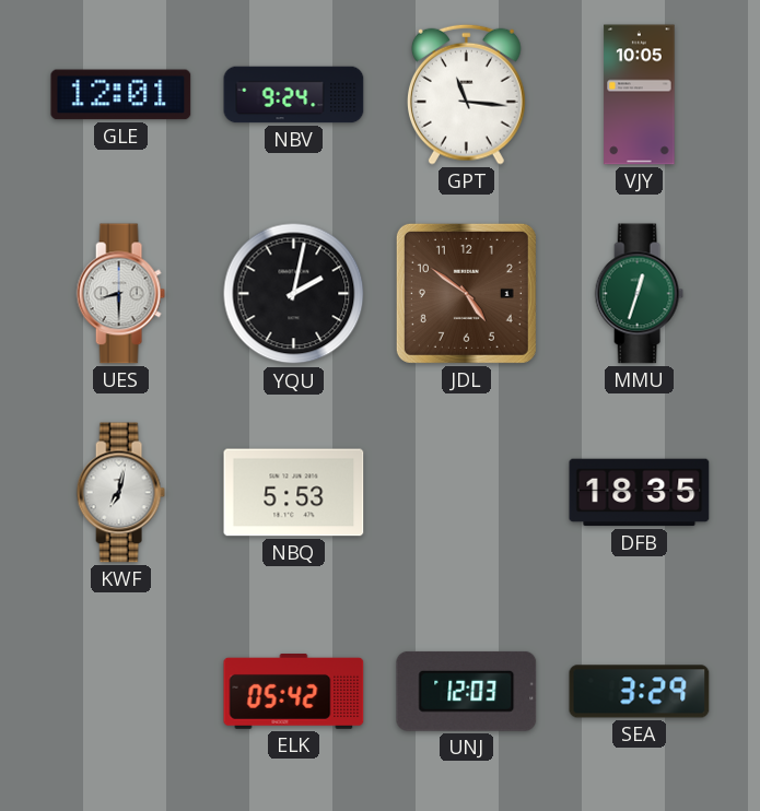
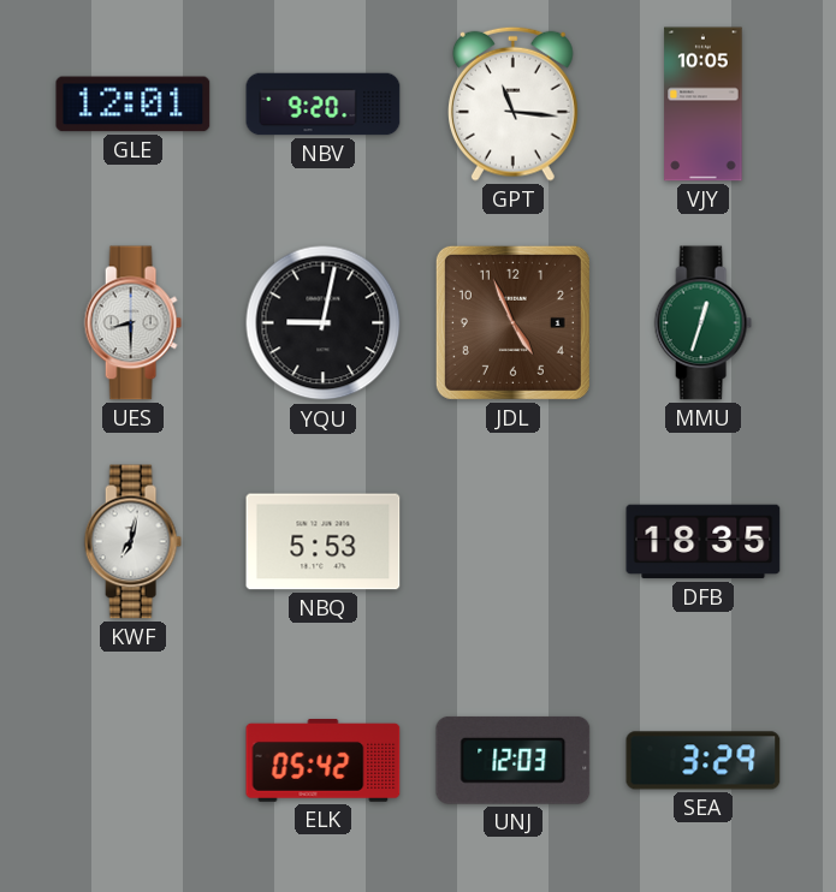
NBV: 9:24 -> 9:20 (324, 105)
YQU: 2:02 -> 9:02 (324, 323)
JDL: 4:51 -> 4:56 (512, 322)
